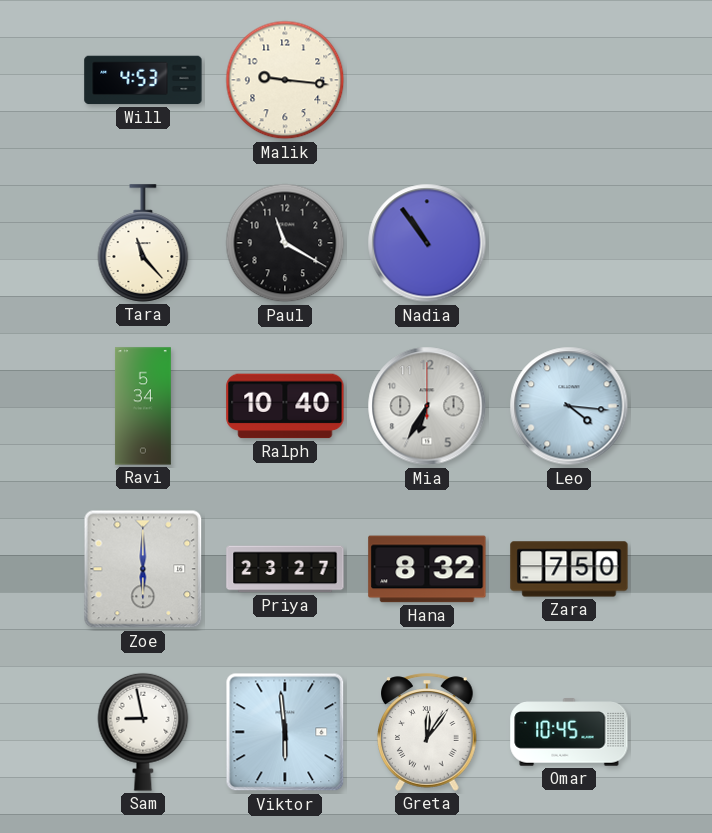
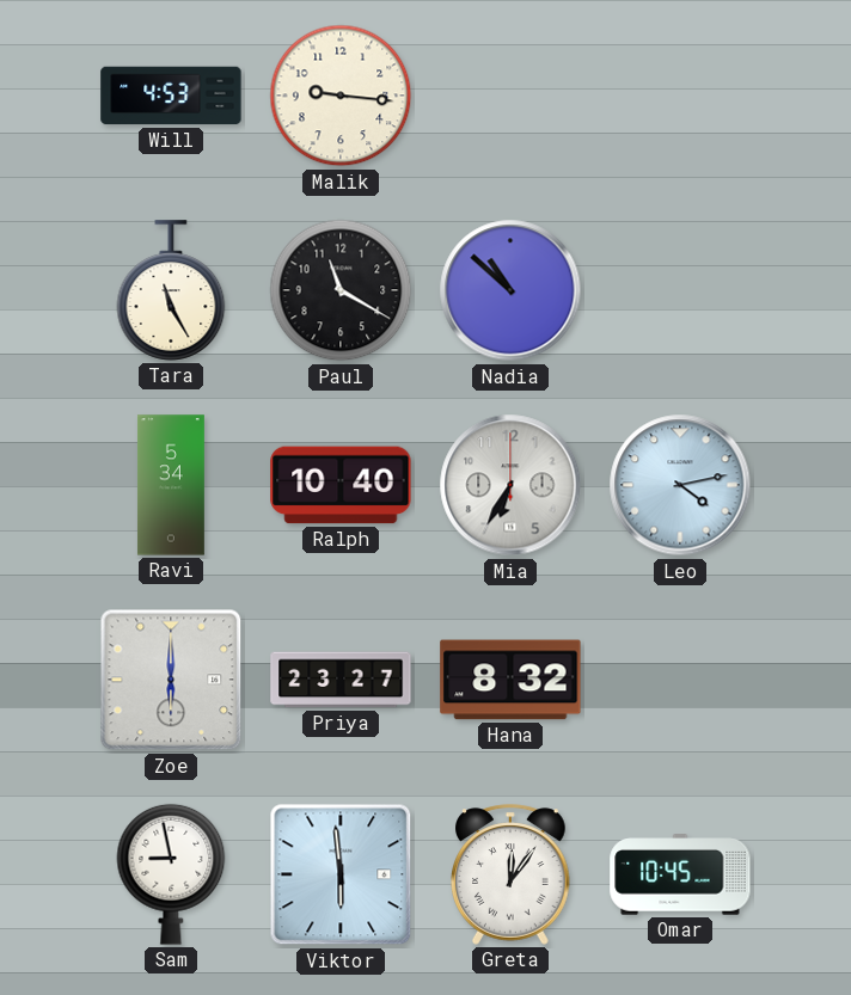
Tara: 11:23 -> 11:25 (171, 290)
Nadia: 10:54 -> 10:52 (510, 290)
Leo: 4:16 -> 4:13 (680, 485)
Zara: 7:50 -> none (569, 569)
